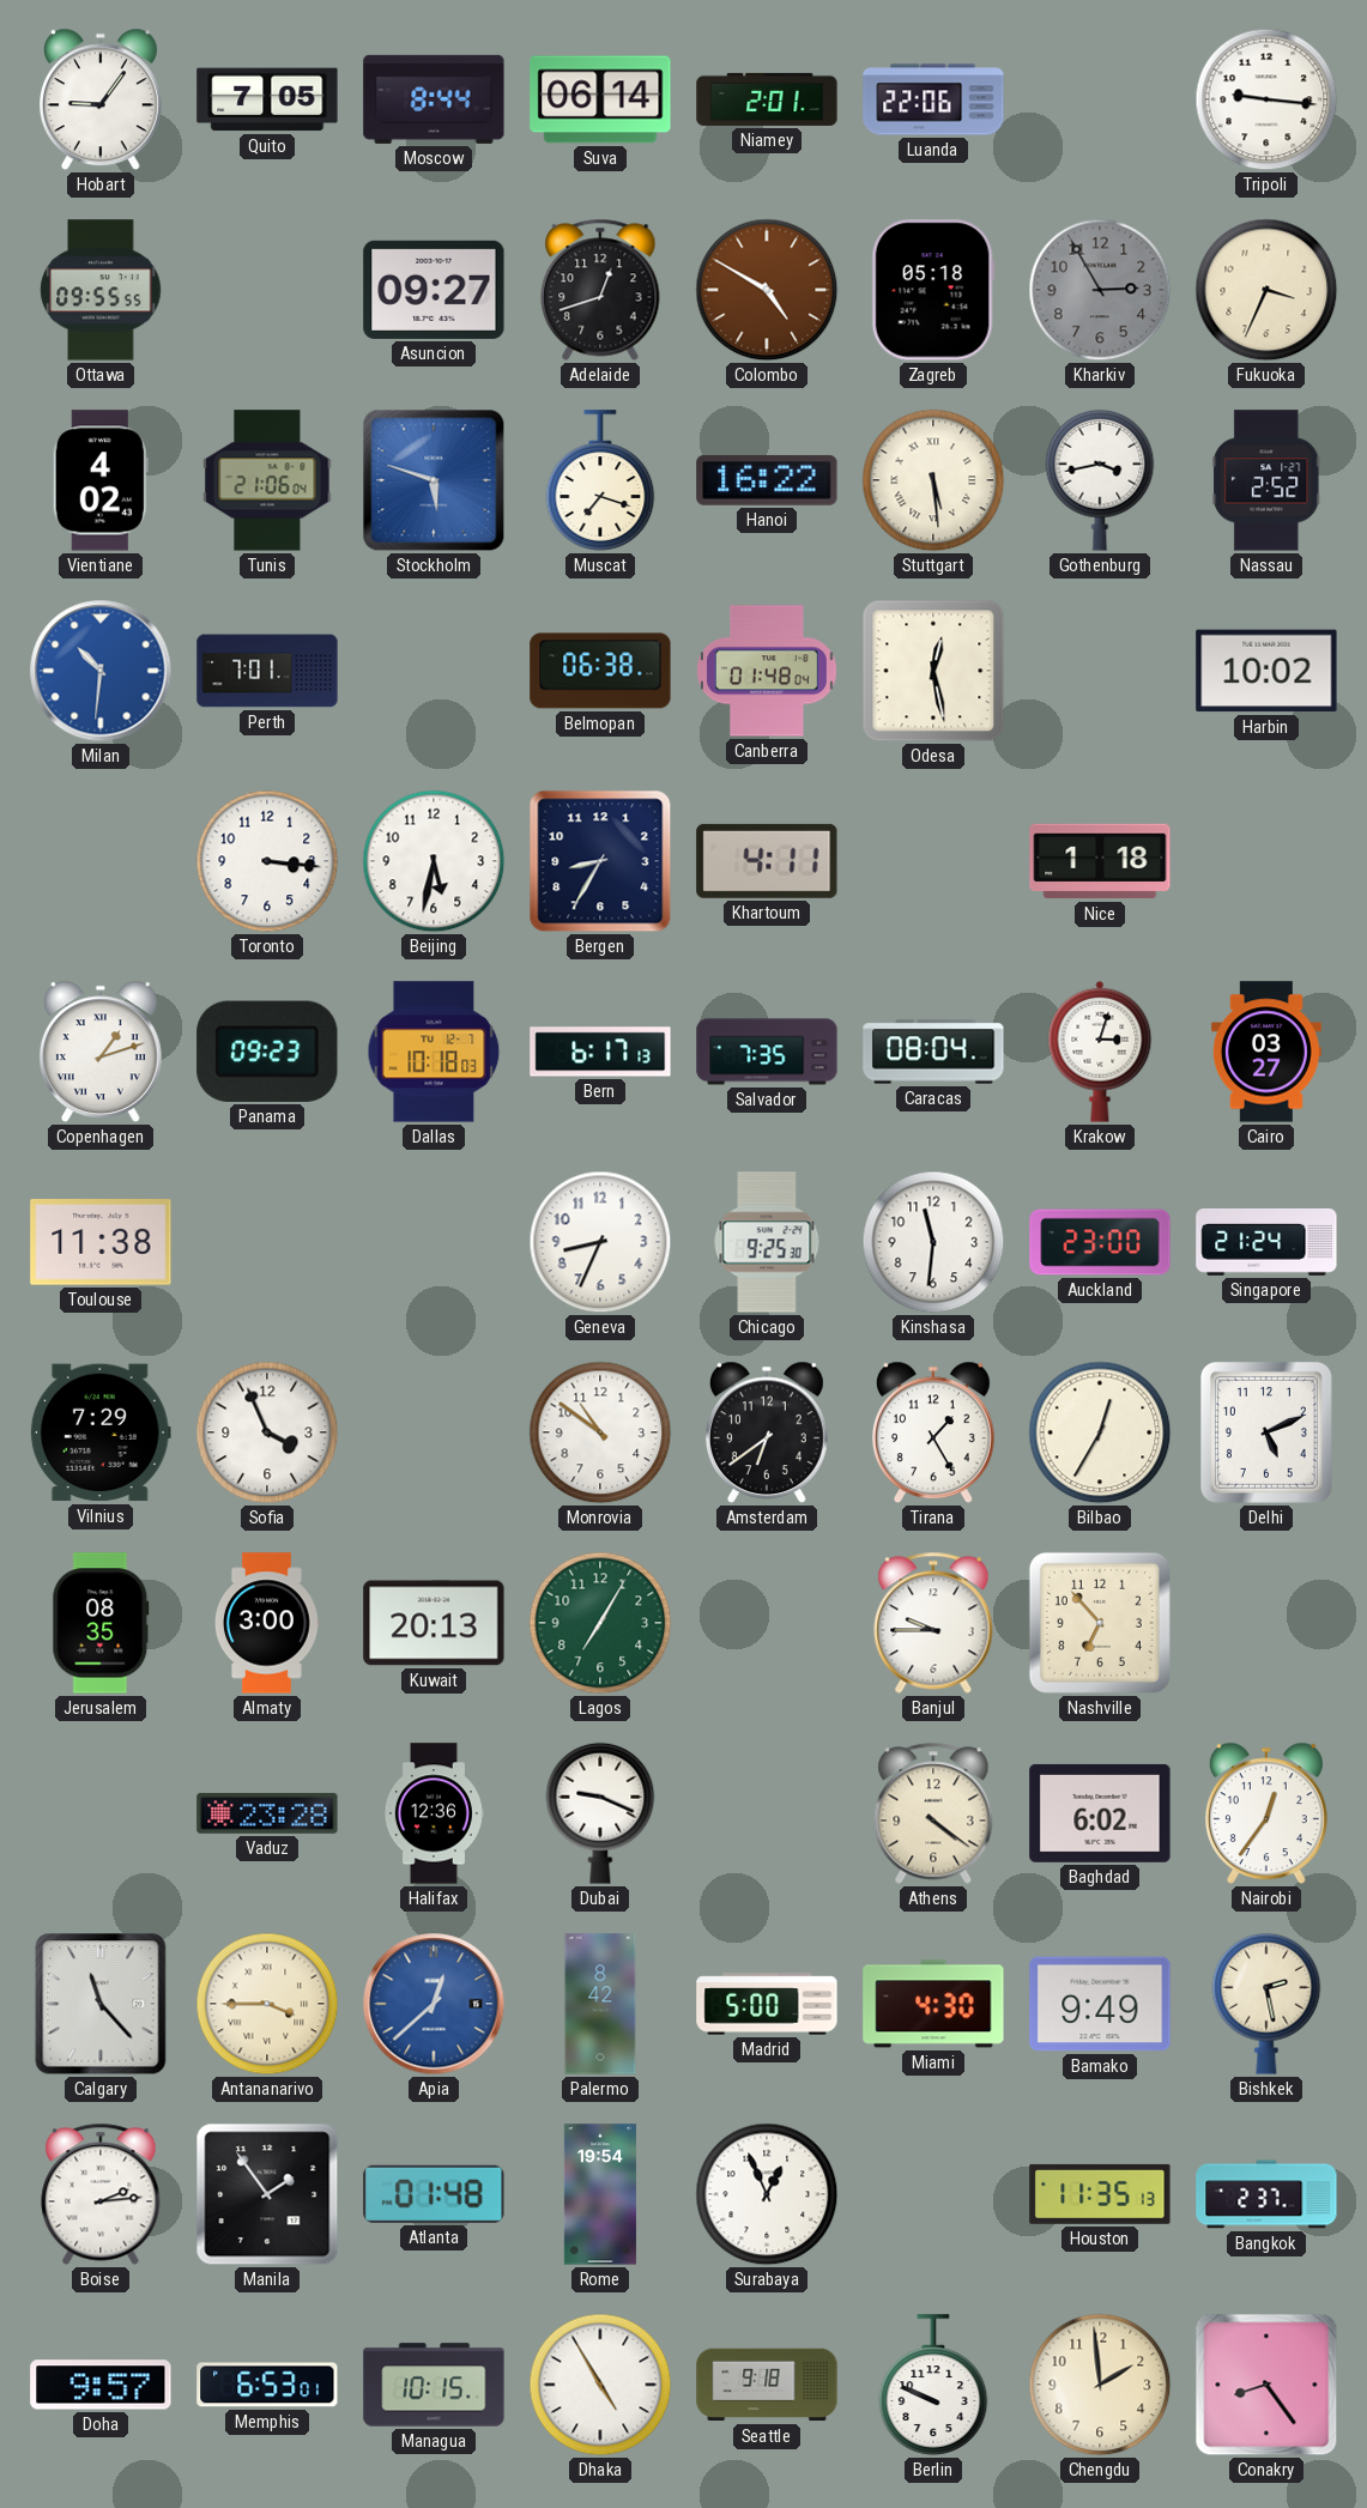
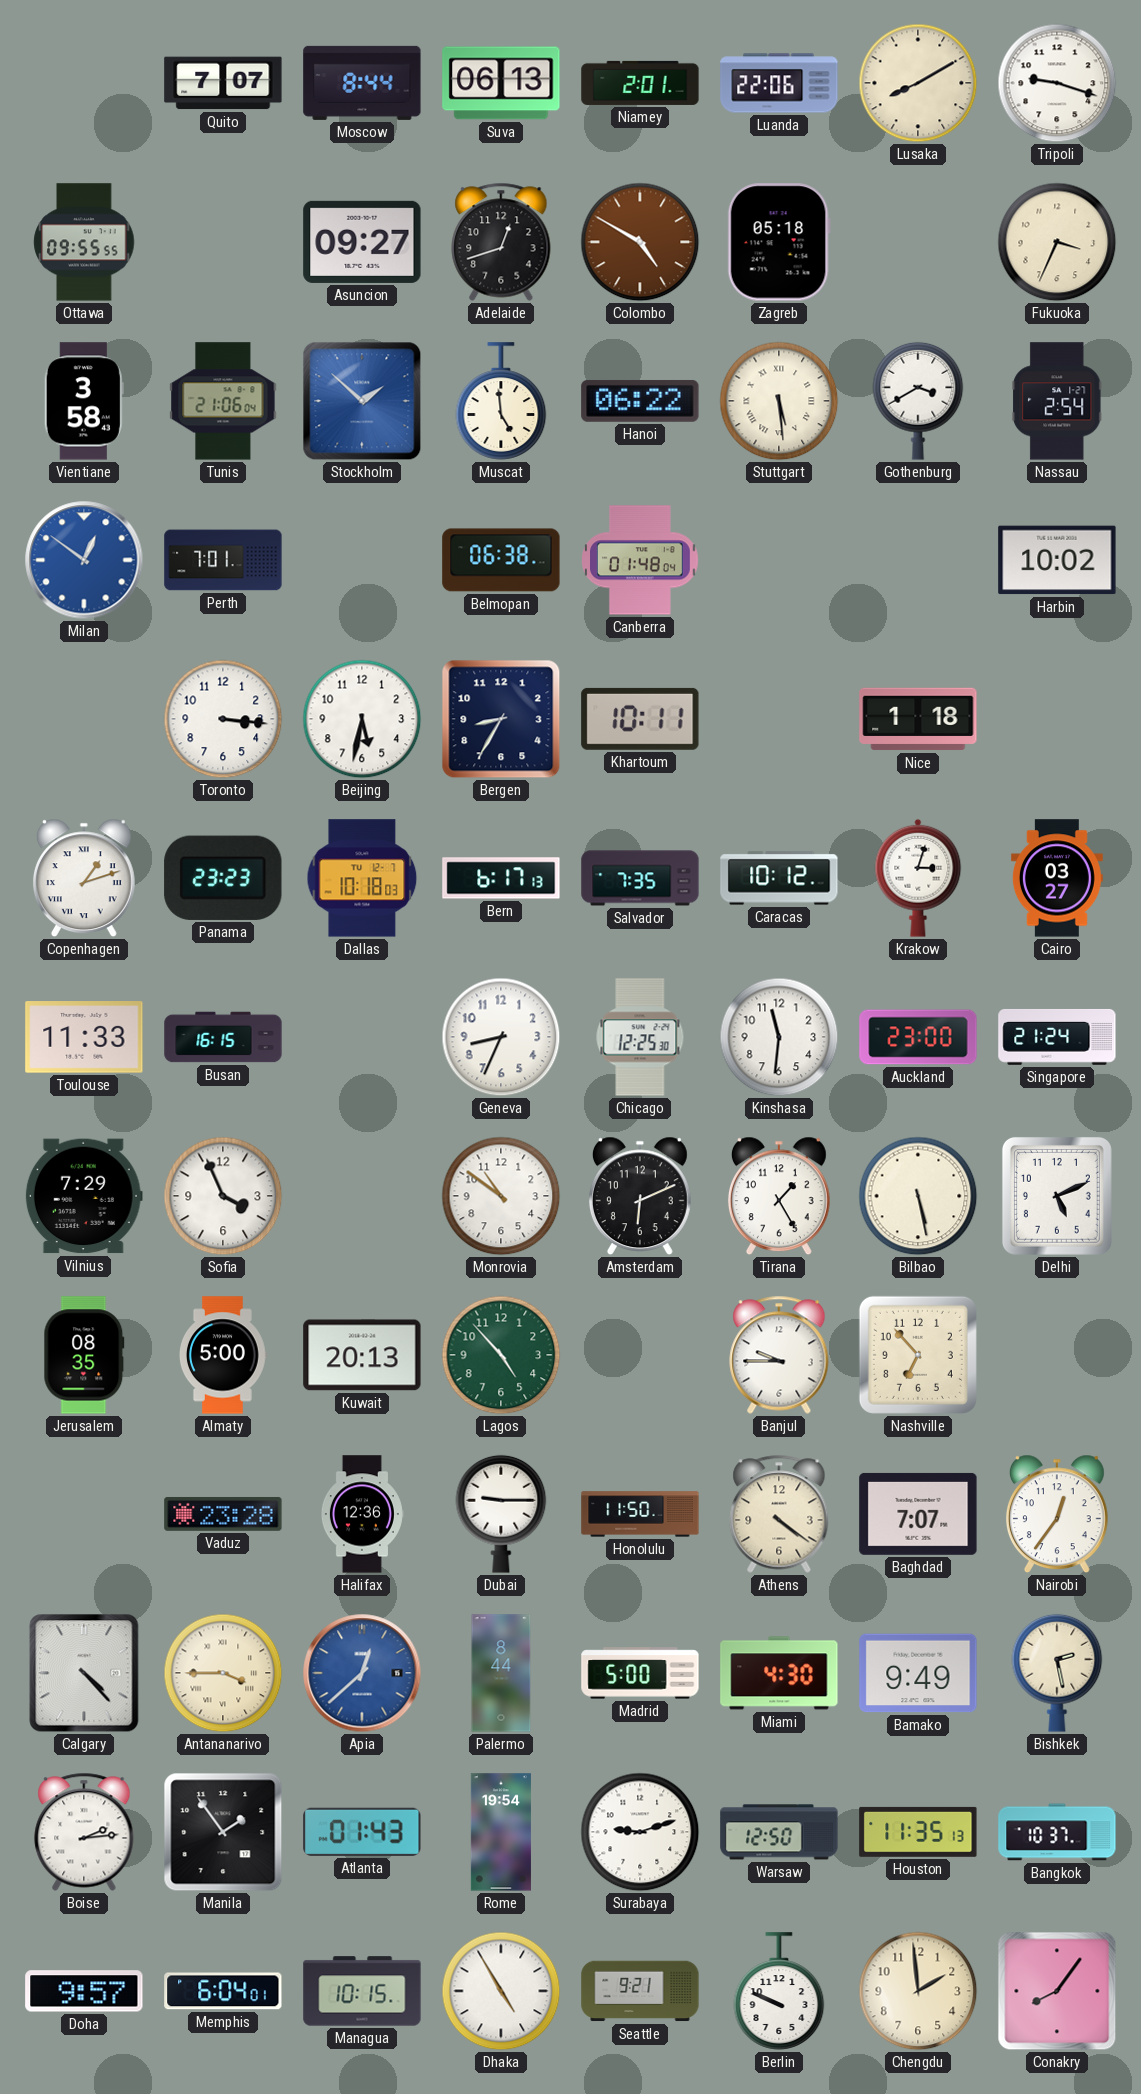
Hobart: 9:06 -> none (101, 99)
Quito: 7:05 -> 7:07 (223, 83)
Suva: 06:14 -> 06:13 (501, 83)
Lusaka: none -> 8:10 (918, 83)
Tripoli: 9:16 -> 9:18 (1057, 83)
Kharkiv: 2:55 -> none (1100, 290)
Vientiane: 4:02 -> 3:58 (84, 401)
Stockholm: 5:48 -> 1:52 (362, 401)
Muscat: 7:18 -> 4:59 (501, 401)
Hanoi: 16:22 -> 06:22 (640, 401)
Gothenburg: 3:43 -> 3:40 (918, 401)
Nassau: 2:52 -> 2:54 (1057, 401)
Milan: 10:31 -> 12:51 (84, 560)
Odesa: 12:28 -> none (933, 671)
Khartoum: 4:11 -> 10:11 (640, 719)
Panama: 09:23 -> 23:23 (223, 878)
Caracas: 08:04 -> 10:12 (779, 878)
Toulouse: 11:38 -> 11:33 (84, 1037)
Busan: none -> 16:15 (223, 1037)
Chicago: 9:25 -> 12:25 (640, 1037)
Amsterdam: 6:39 -> 6:11 (640, 1196)
Bilbao: 12:35 -> 5:28 (918, 1196)
Almaty: 3:00 -> 5:00 (224, 1355)
Lagos: 7:05 -> 4:53 (501, 1355)
Dubai: 9:19 -> 9:15 (501, 1514)
Honolulu: none -> 11:50 (640, 1514)
Baghdad: 6:02 -> 7:07 (918, 1514)
Calgary: 11:23 -> 4:23 (84, 1673)
Palermo: 8:42 -> 8:44 (501, 1673)
Atlanta: 01:48 -> 01:43 (362, 1832)
Surabaya: 12:56 -> 9:12 (640, 1832)
Warsaw: none -> 12:50 (779, 1832)
Bangkok: 2:37 -> 10:37 (1057, 1832)
Memphis: 6:53 -> 6:04 (223, 1991)
Seattle: 9:18 -> 9:21 (640, 1991)
Conakry: 8:24 -> 8:06 (1057, 1991)
